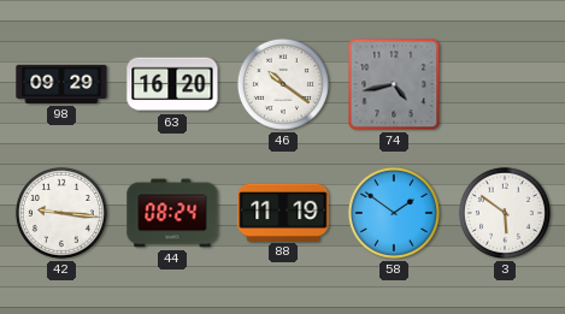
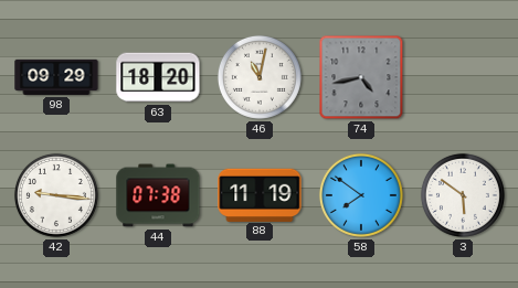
63: 16:20 -> 18:20 (158, 77)
46: 10:21 -> 11:02 (260, 77)
44: 08:24 -> 07:38 (158, 195)
58: 1:51 -> 7:51 (361, 195)
